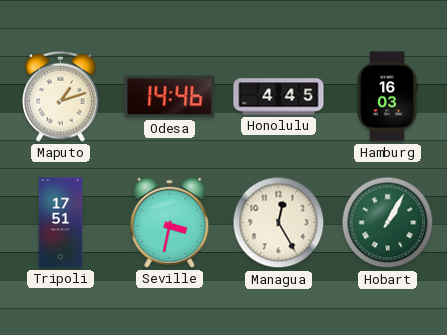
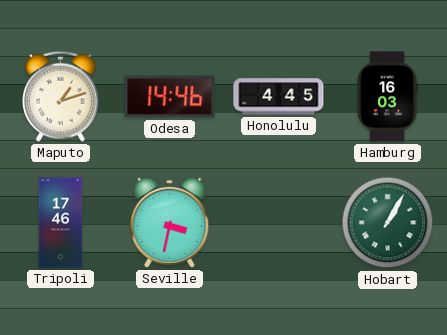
Tripoli: 17:51 -> 17:46 (61, 223)
Managua: 12:25 -> none (279, 223)
